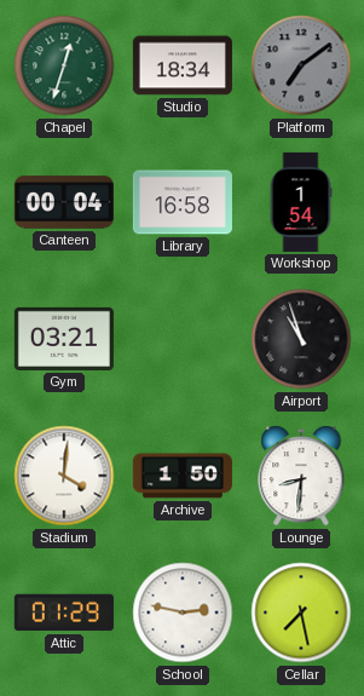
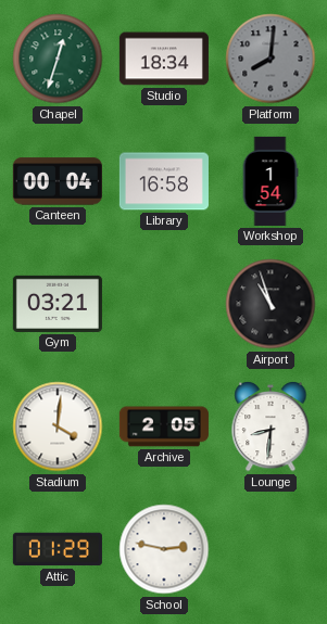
Platform: 7:09 -> 8:01 (271, 59)
Archive: 1:50 -> 2:05 (164, 426)
Cellar: 7:28 -> none (301, 612)
